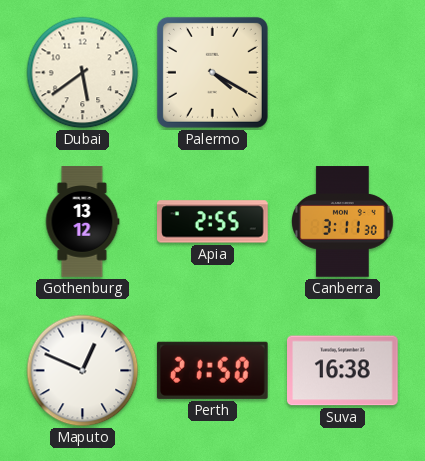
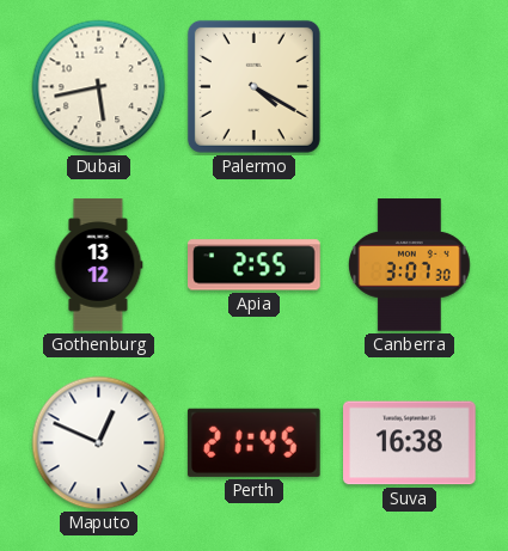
Dubai: 5:39 -> 5:43 (99, 87)
Canberra: 3:11 -> 3:07 (410, 265)
Perth: 21:50 -> 21:45 (253, 442)
